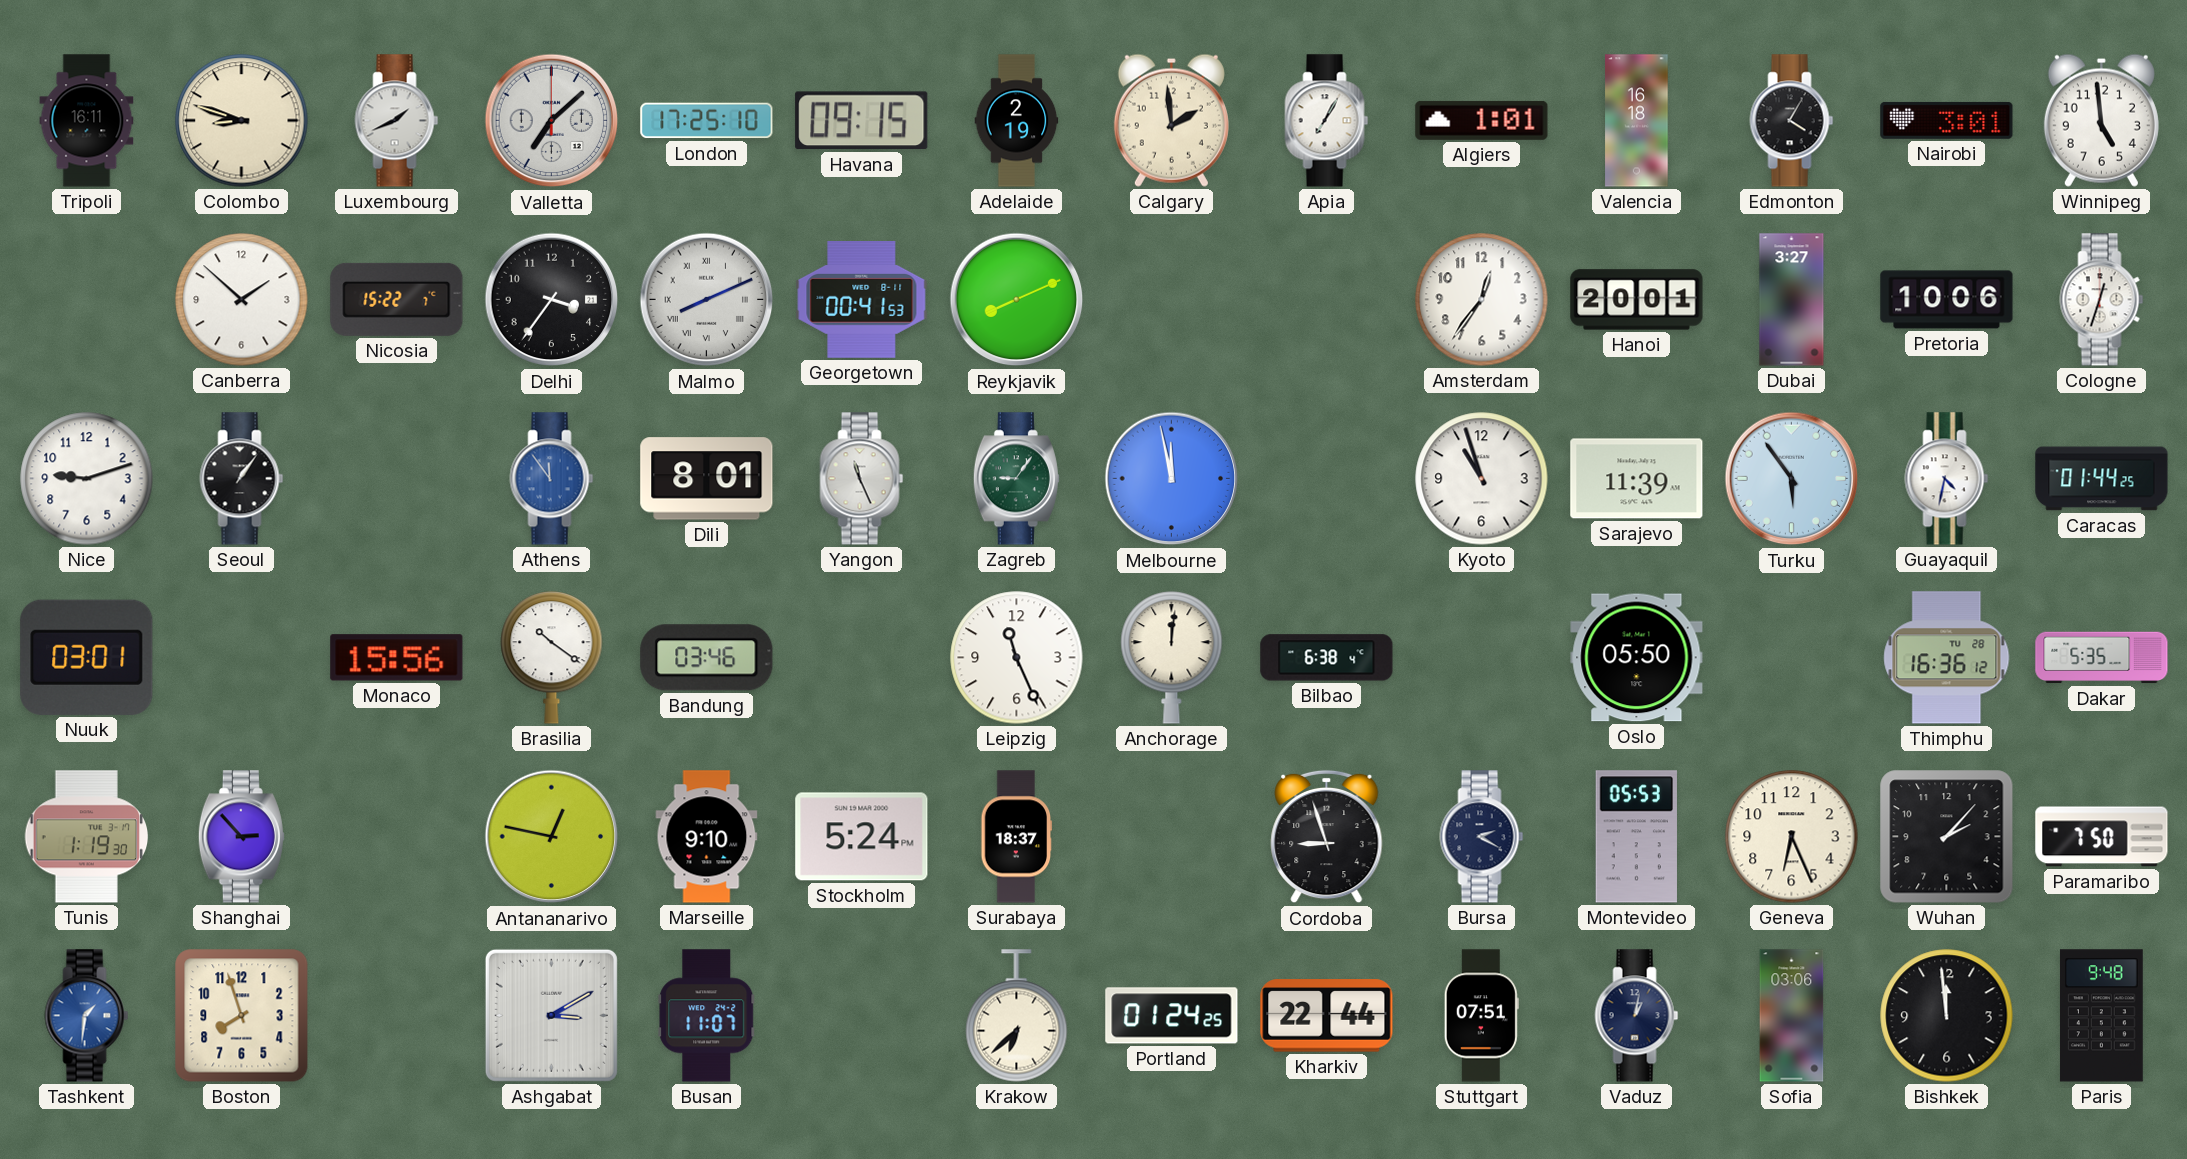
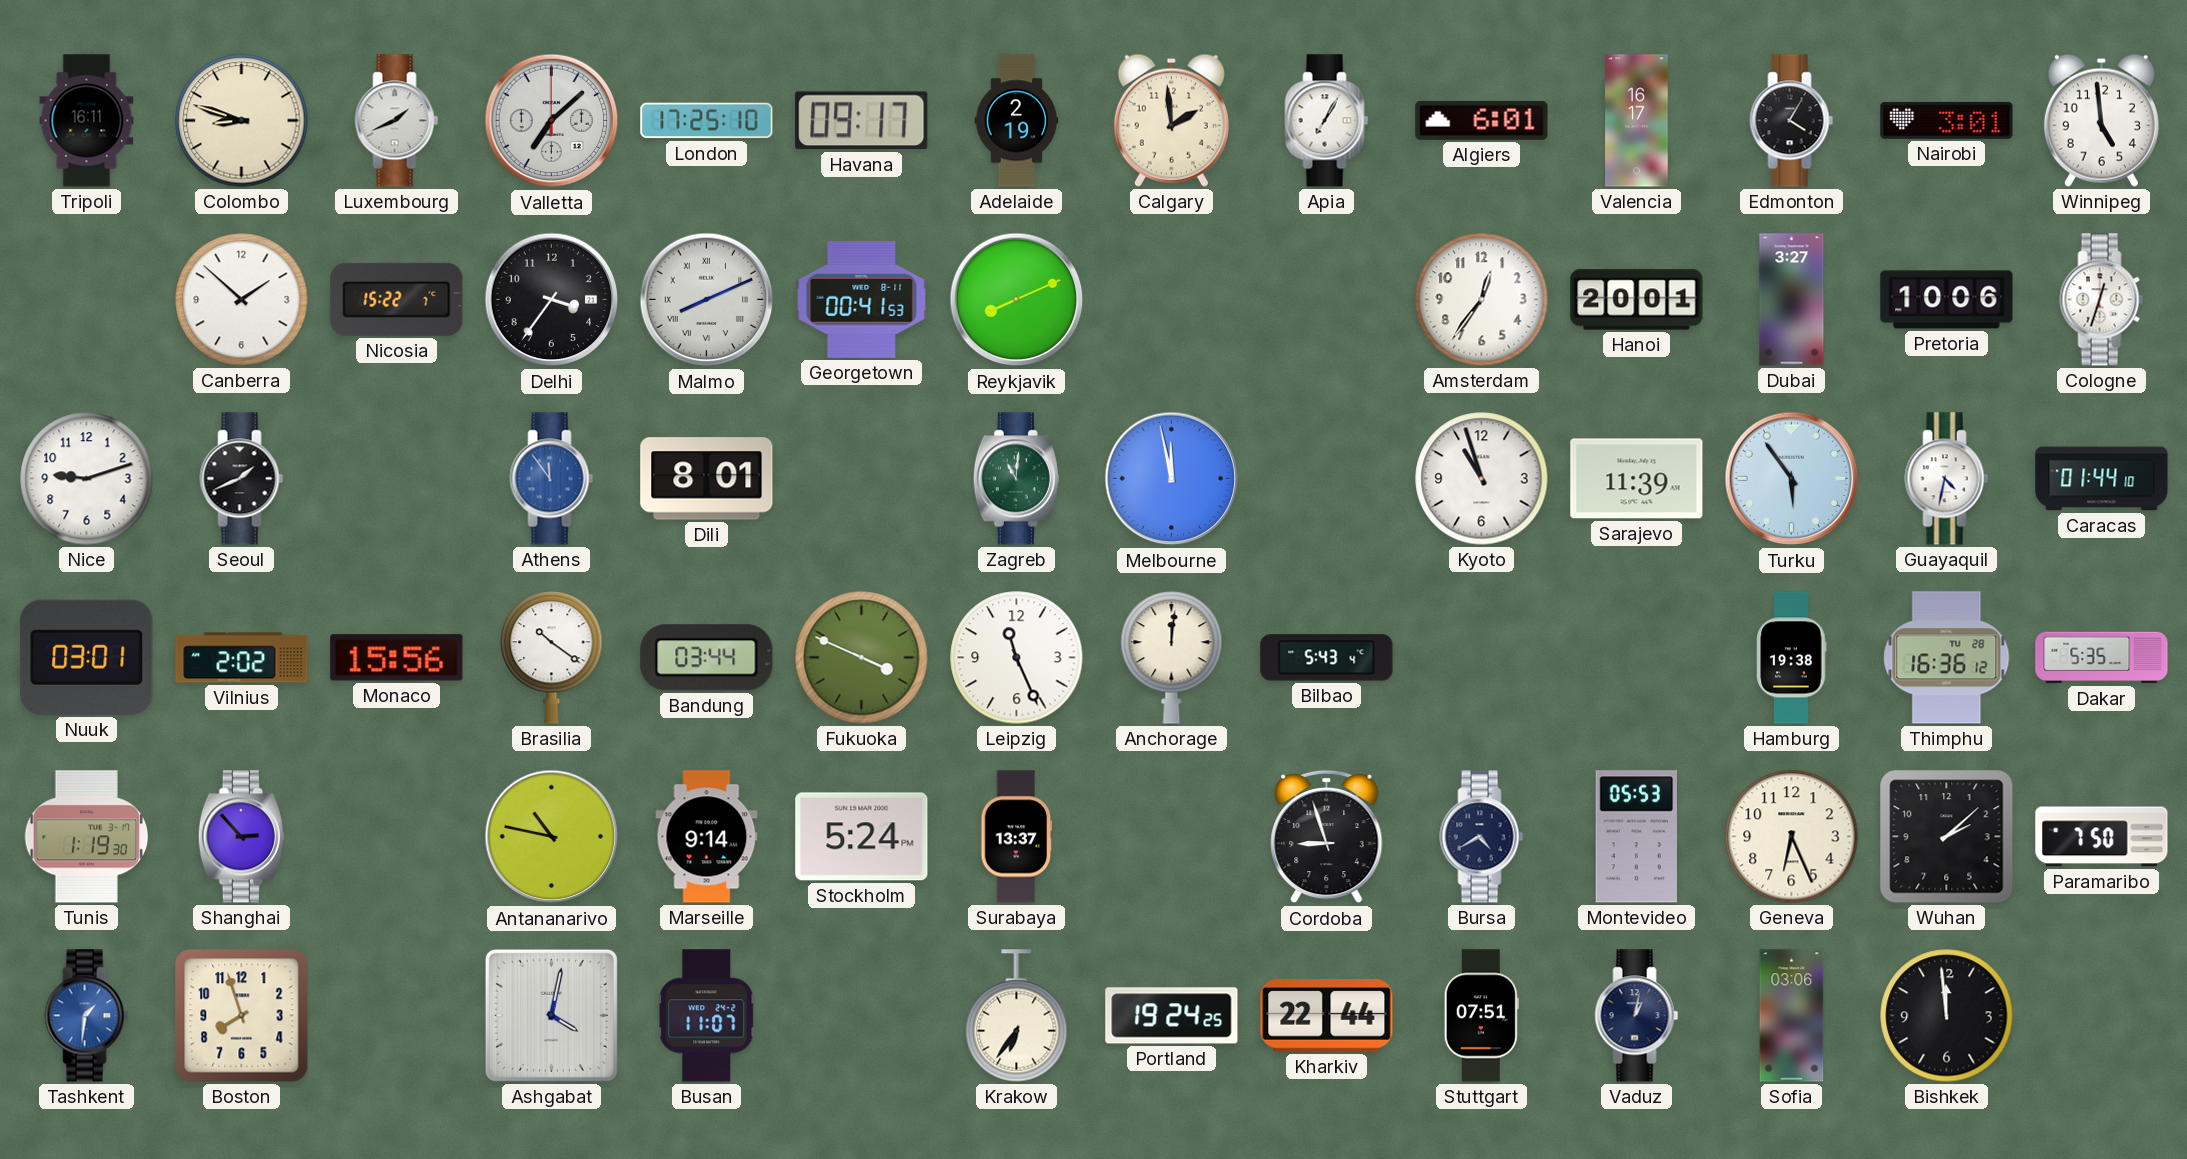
Havana: 09:15 -> 09:17 (862, 121)
Algiers: 1:01 -> 6:01 (1482, 120)
Valencia: 16:18 -> 16:17 (1637, 121)
Seoul: 1:06 -> 1:41 (242, 479)
Yangon: 11:26 -> none (862, 479)
Zagreb: 9:06 -> 11:01 (1016, 479)
Caracas: 01:44:25 -> 01:44:10 (2102, 479)
Vilnius: none -> 2:02 (242, 658)
Bandung: 03:46 -> 03:44 (707, 658)
Fukuoka: none -> 3:49 (862, 658)
Bilbao: 6:38 -> 5:43 (1327, 658)
Oslo: 05:50 -> none (1637, 658)
Hamburg: none -> 19:38 (1792, 658)
Antananarivo: 12:47 -> 10:47 (552, 837)
Marseille: 9:10 -> 9:14 (707, 837)
Surabaya: 18:37 -> 13:37 (1017, 837)
Bursa: 2:20 -> 4:40 (1482, 837)
Wuhan: 2:07 -> 2:08 (1947, 837)
Ashgabat: 3:10 -> 4:02 (551, 1015)
Krakow: 6:38 -> 6:36 (1017, 1016)
Portland: 01:24 -> 19:24 (1172, 1016)
Paris: 9:48 -> none (2101, 1016)
